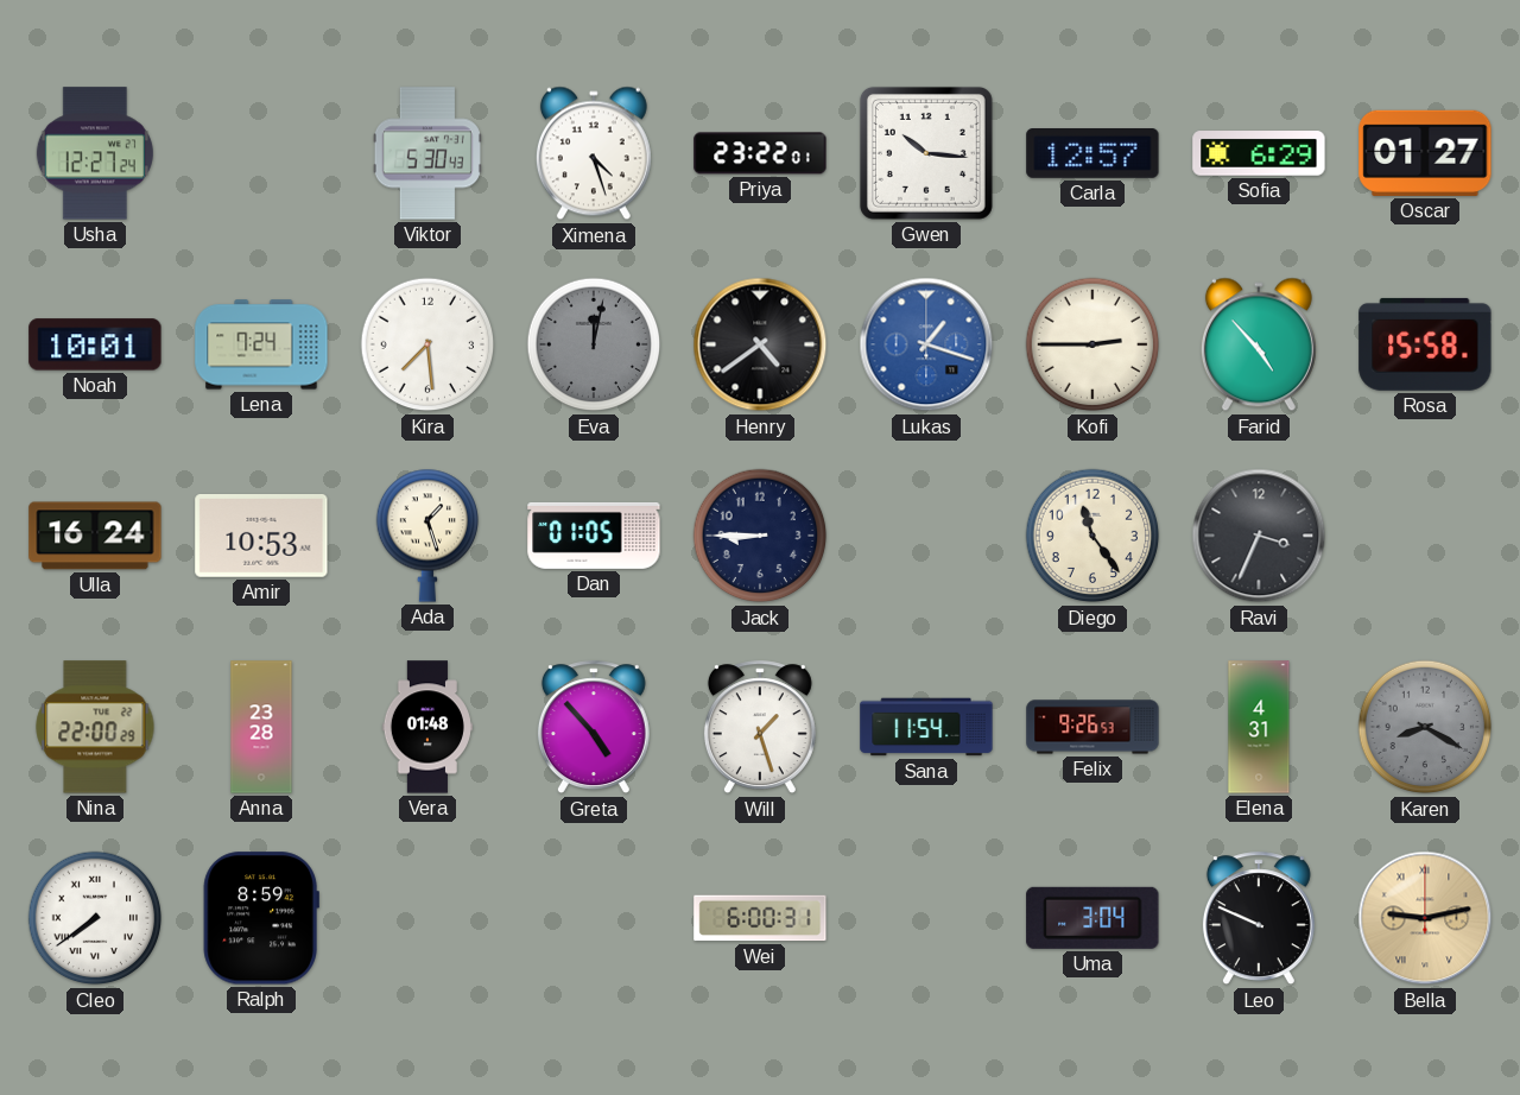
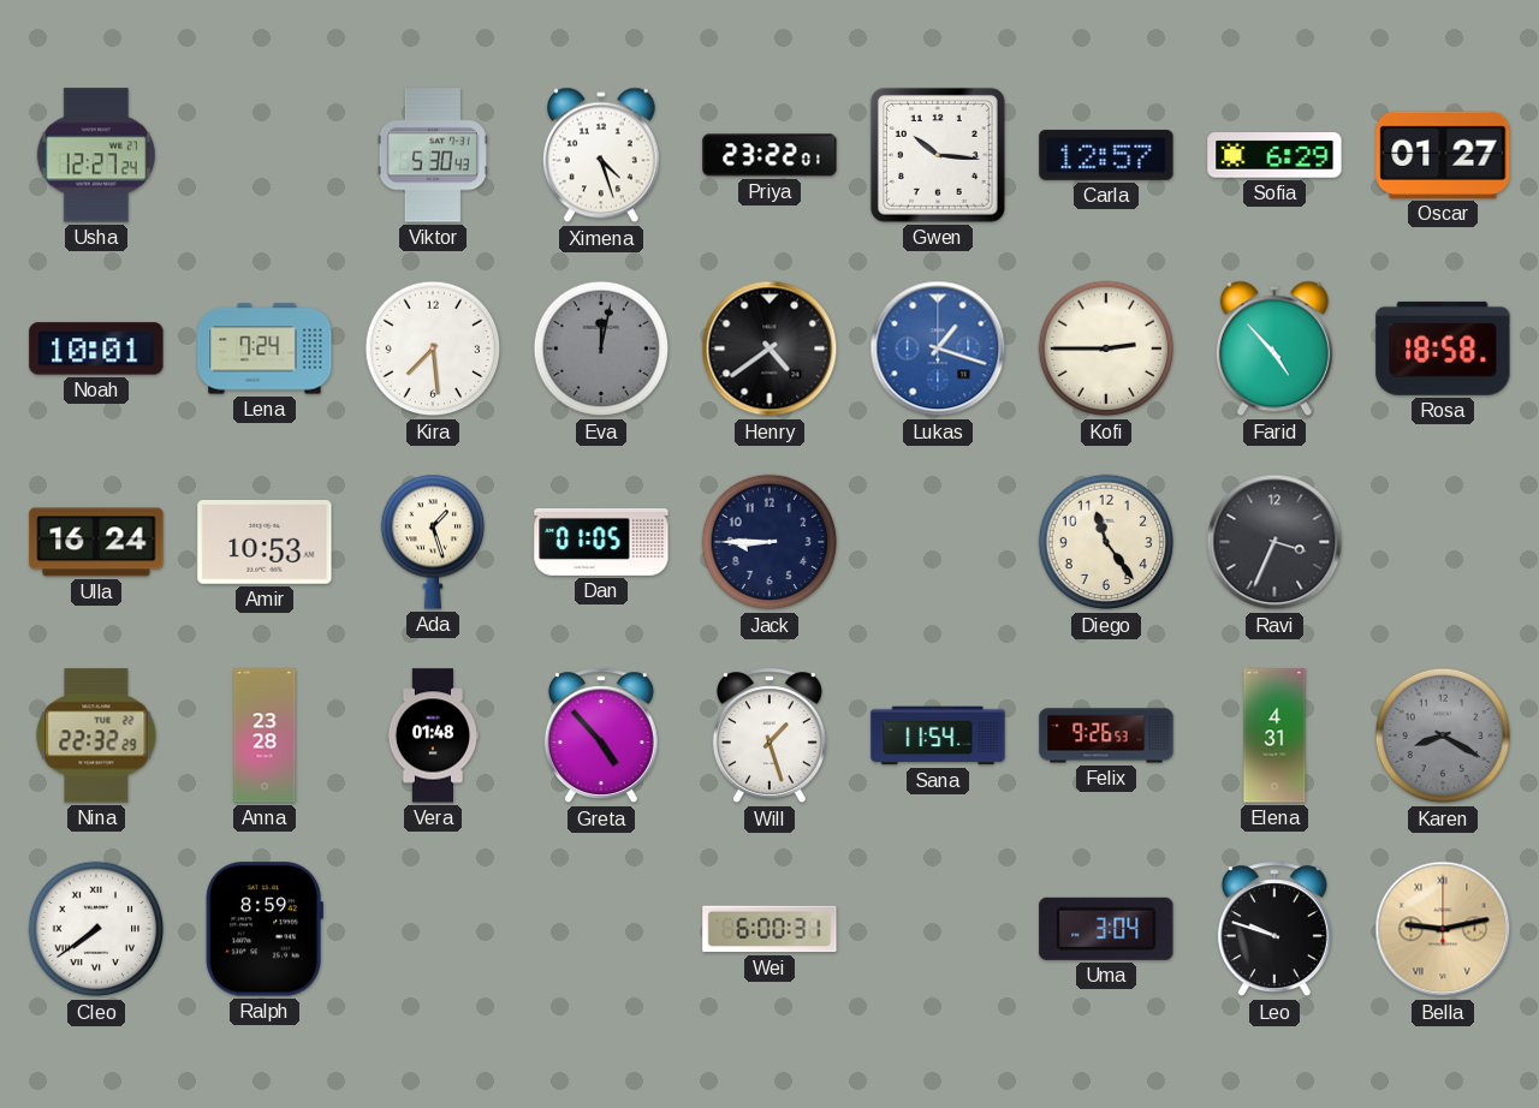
Rosa: 15:58 -> 18:58 (1443, 349)
Nina: 22:00 -> 22:32 (96, 735)
Leo: 9:49 -> 9:48 (1274, 930)
